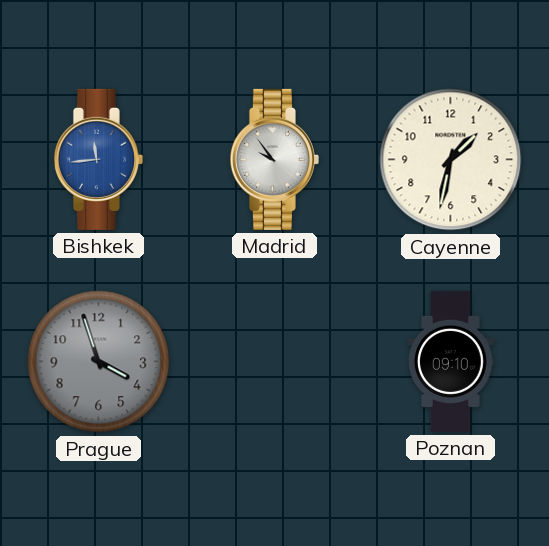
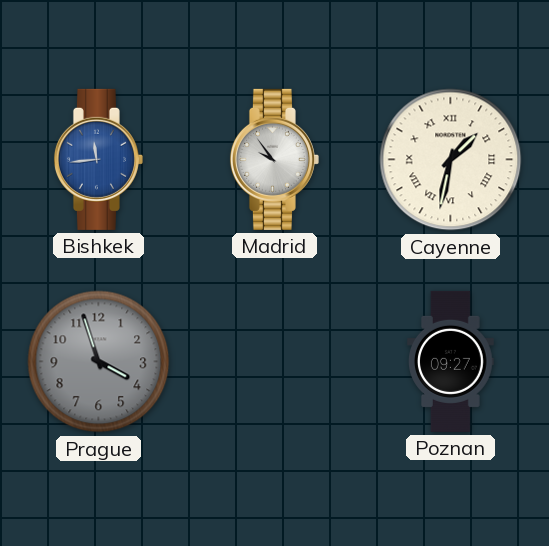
Cayenne numerals: Arabic -> Roman (451, 160)
Poznan: 09:10 -> 09:27 (451, 361)
